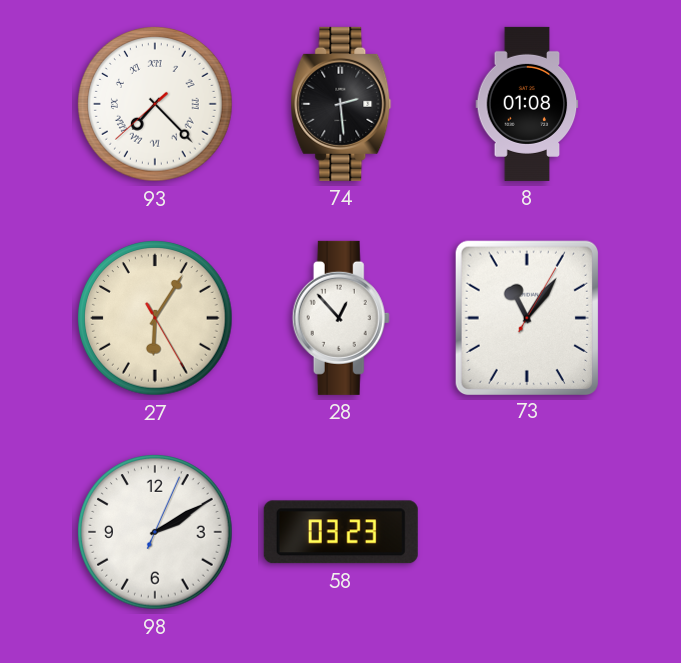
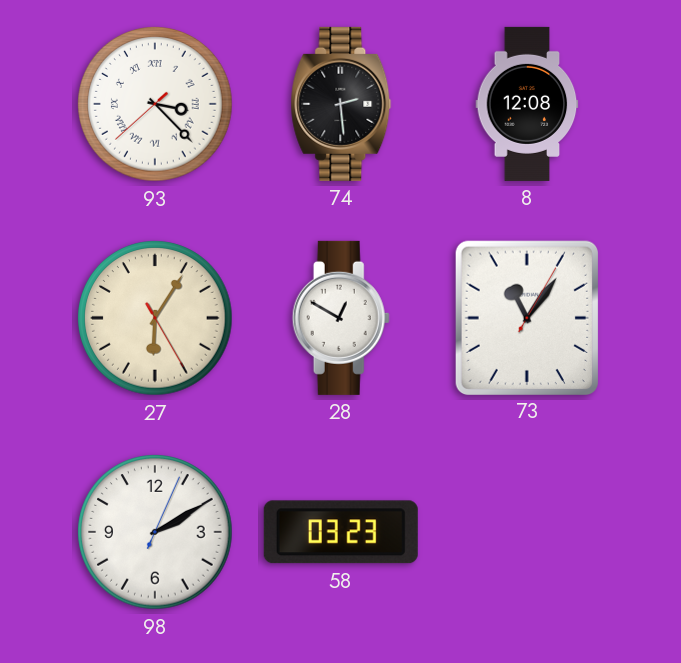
93: 7:22 -> 3:22 (155, 104)
8: 01:08 -> 12:08 (527, 104)
28: 12:53 -> 12:50 (341, 318)
